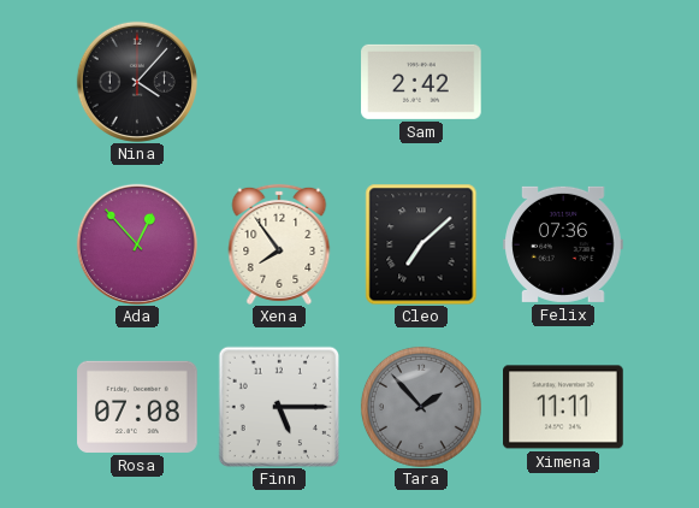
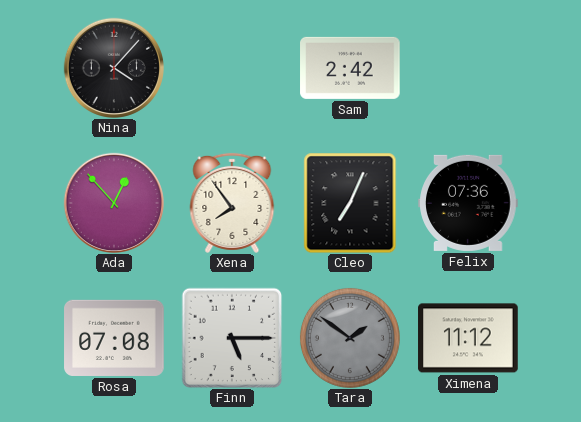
Cleo: 7:08 -> 7:04 (350, 203)
Tara: 1:53 -> 1:51 (350, 338)
Ximena: 11:11 -> 11:12 (468, 338)
